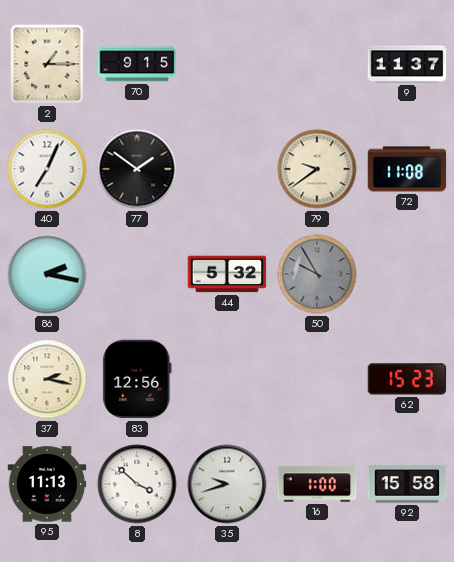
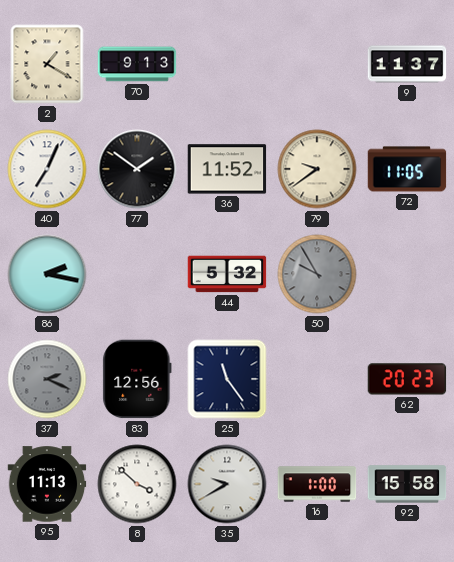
2: 1:15 -> 1:20 (47, 64)
70: 9:15 -> 9:13 (137, 64)
36: none -> 11:52 (227, 169)
72: 11:08 -> 11:05 (407, 169)
37: 2:17 -> 2:19 (47, 379)
37 dial: cream -> grey (47, 379)
25: none -> 11:24 (227, 379)
62: 15:23 -> 20:23 (407, 379)
35: 9:42 -> 9:40 (227, 484)
